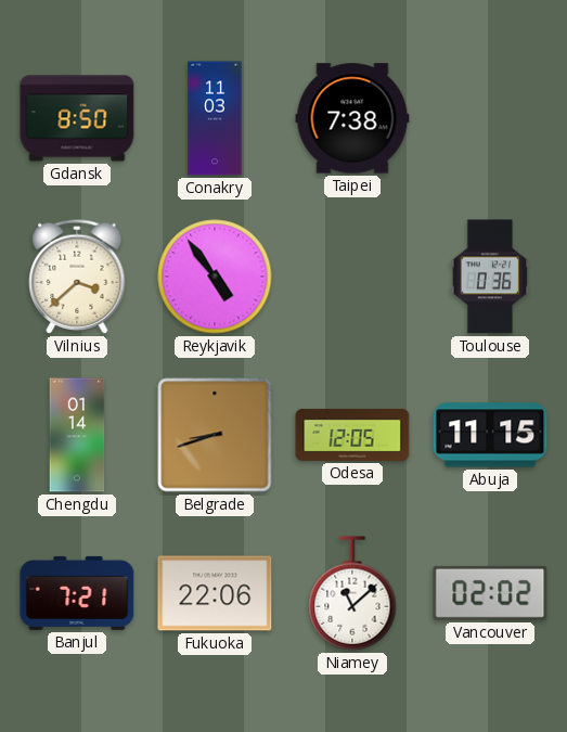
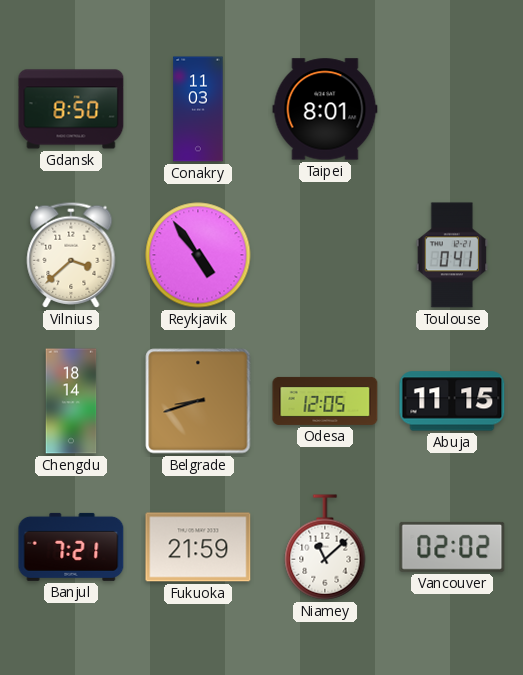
Taipei: 7:38 -> 8:01 (325, 109)
Toulouse: 0:36 -> 0:41 (452, 255)
Chengdu: 01:14 -> 18:14 (71, 401)
Fukuoka: 22:06 -> 21:59 (198, 547)
